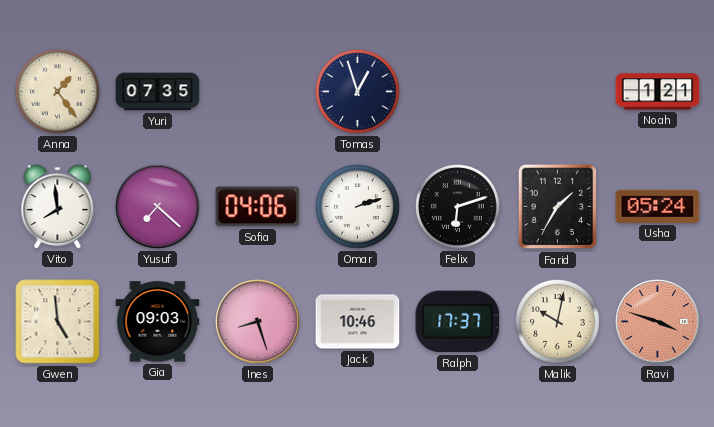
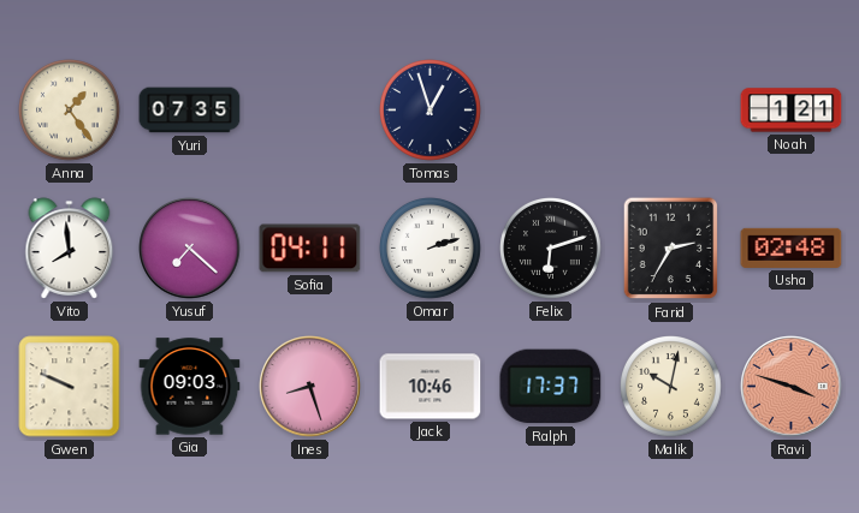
Sofia: 04:06 -> 04:11 (310, 249)
Farid: 1:35 -> 2:35 (671, 249)
Usha: 05:24 -> 02:48 (792, 247)
Gwen: 4:59 -> 9:49 (70, 387)
